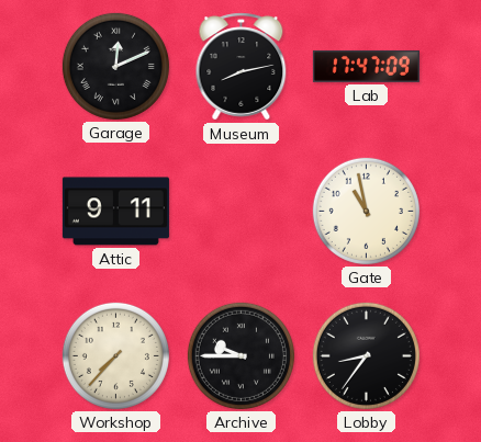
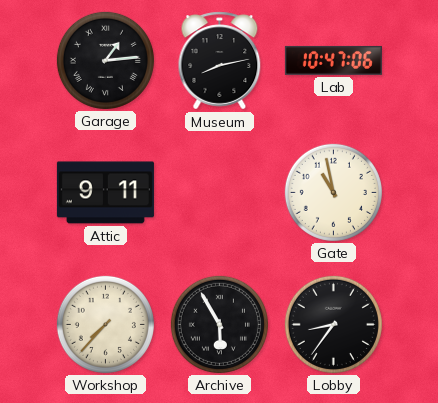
Garage: 12:11 -> 1:14 (105, 60)
Lab: 17:47 -> 10:47 (333, 60)
Archive: 9:45 -> 5:55 (219, 324)
